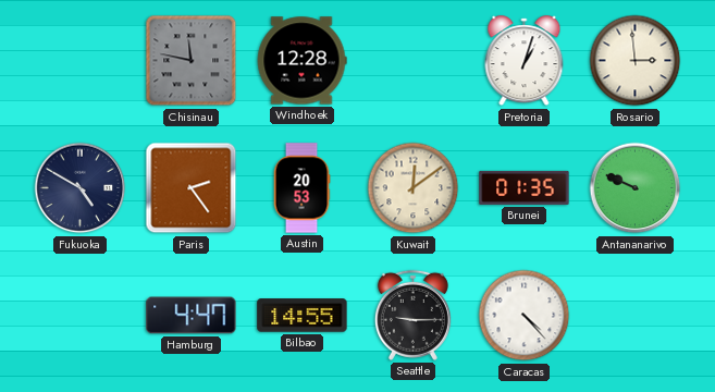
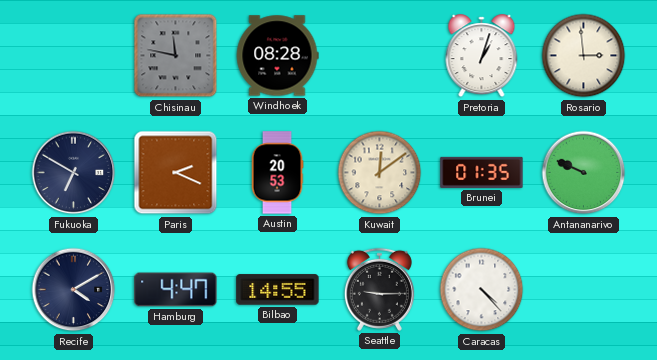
Windhoek: 12:28 -> 08:28 (277, 56)
Fukuoka: 4:50 -> 6:50 (74, 173)
Paris: 2:24 -> 2:19 (176, 173)
Recife: none -> 4:10 (74, 290)
